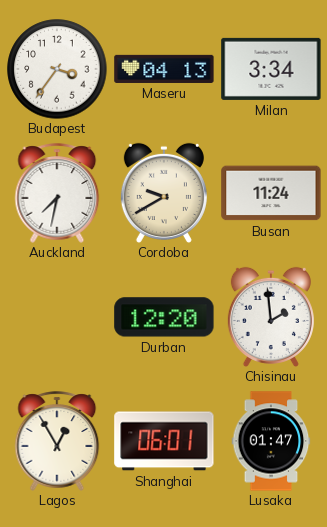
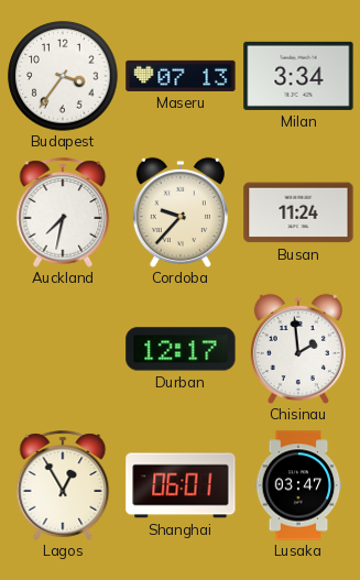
Maseru: 04:13 -> 07:13 (181, 76)
Cordoba: 9:40 -> 9:37 (181, 211)
Durban: 12:20 -> 12:17 (181, 349)
Lusaka: 01:47 -> 03:47 (298, 485)
